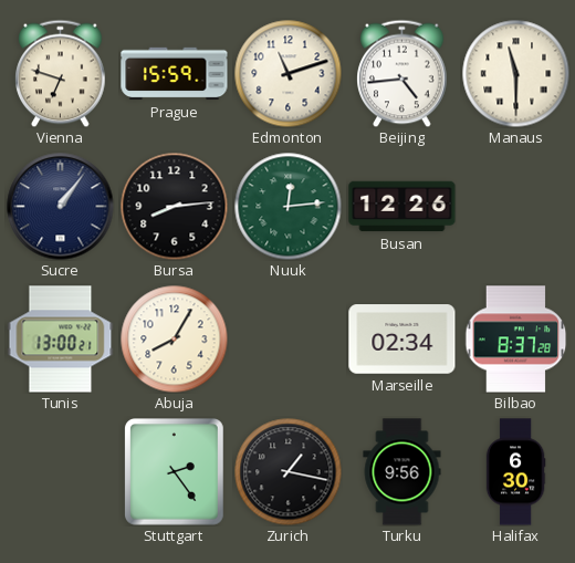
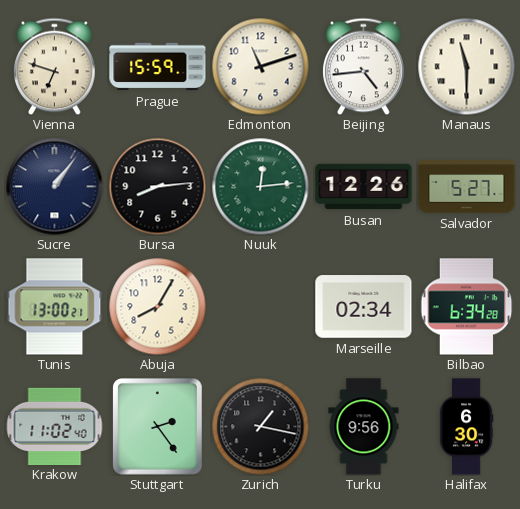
Salvador: none -> 5:27 (467, 187)
Bilbao: 8:37 -> 6:34 (467, 307)
Krakow: none -> 11:02 (54, 426)
